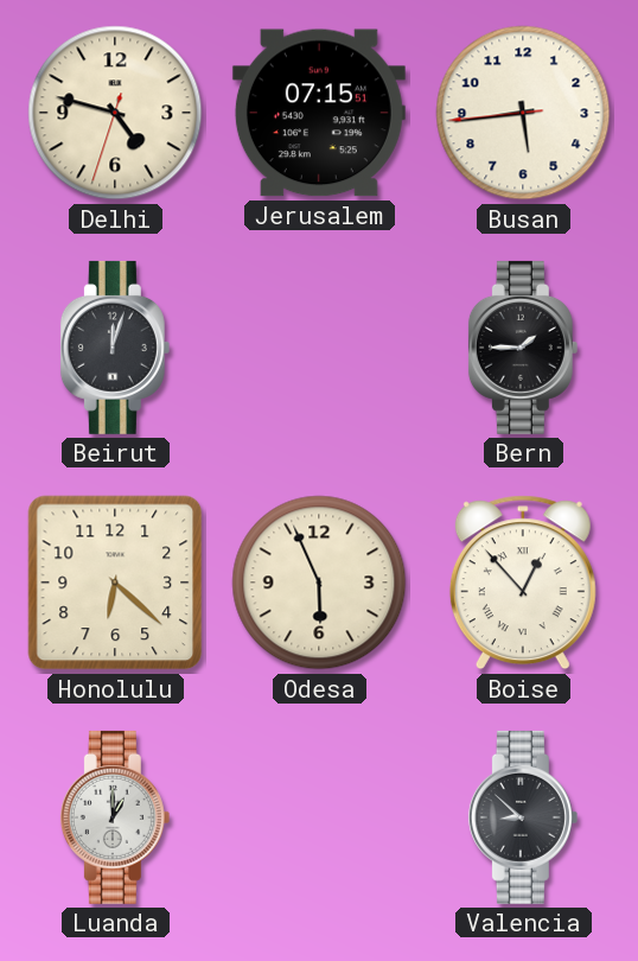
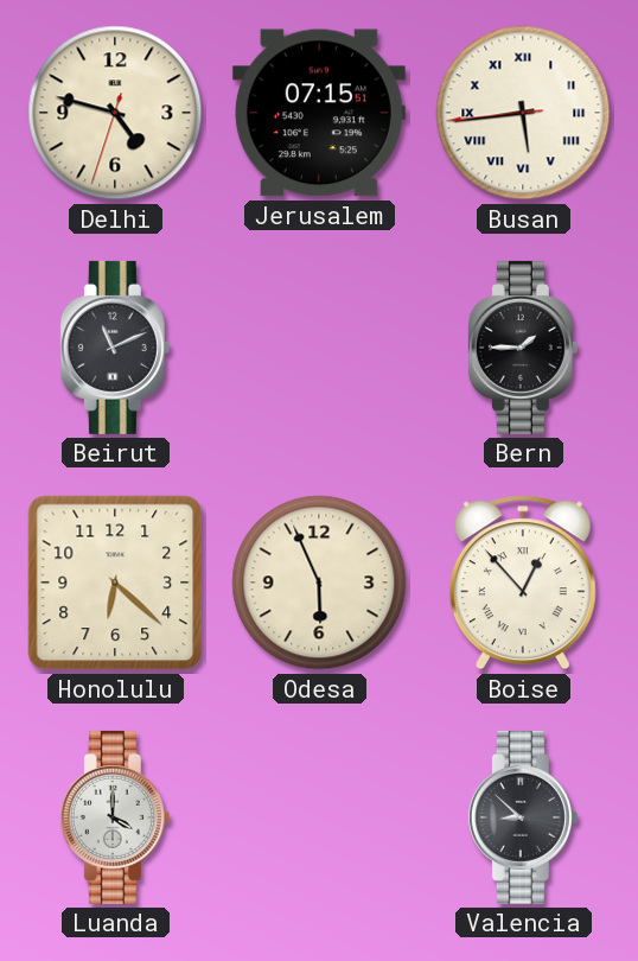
Busan numerals: Arabic -> Roman (523, 113)
Beirut: 12:03 -> 11:11 (115, 348)
Luanda: 1:00 -> 4:00 (115, 817)
